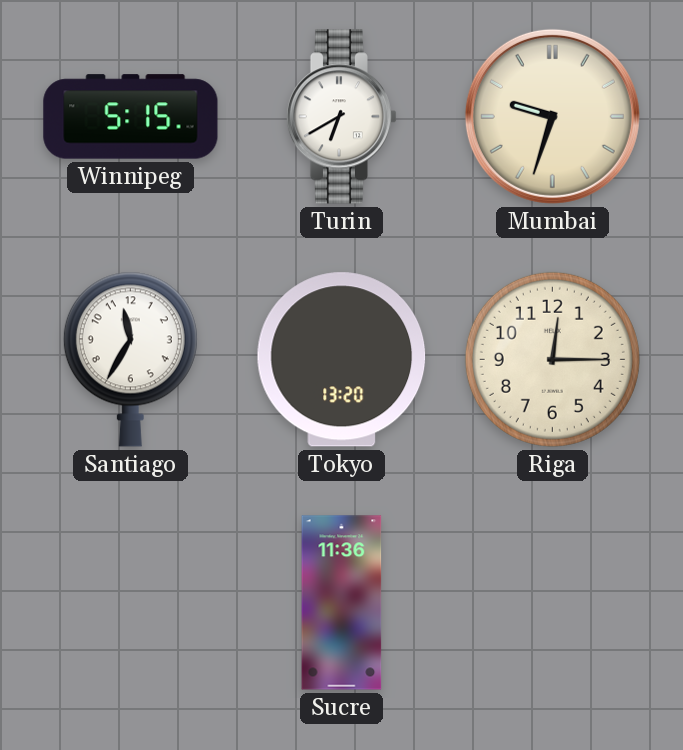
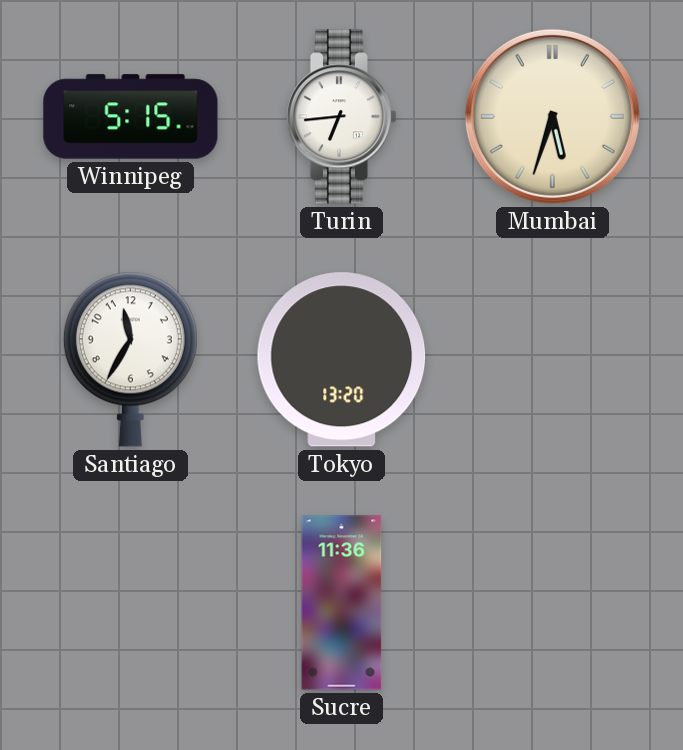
Turin: 6:40 -> 6:44 (341, 117)
Mumbai: 9:33 -> 5:33 (552, 116)
Riga: 12:15 -> none (552, 359)
